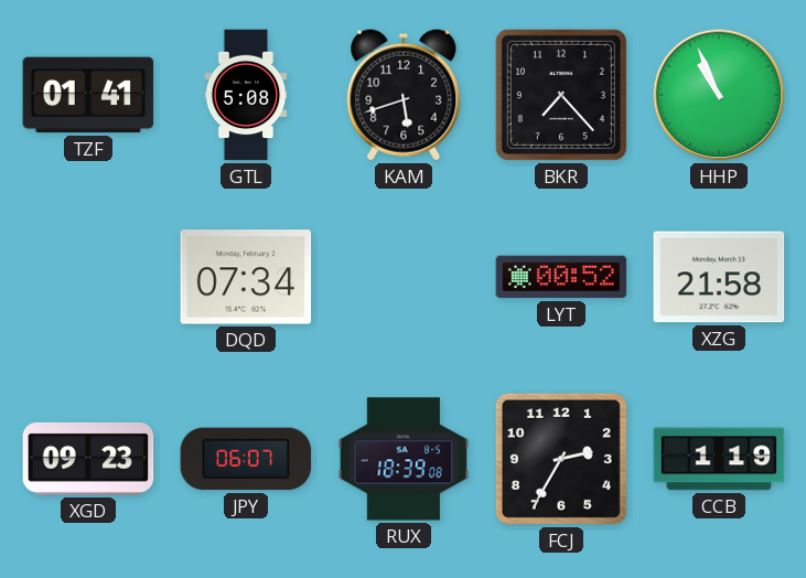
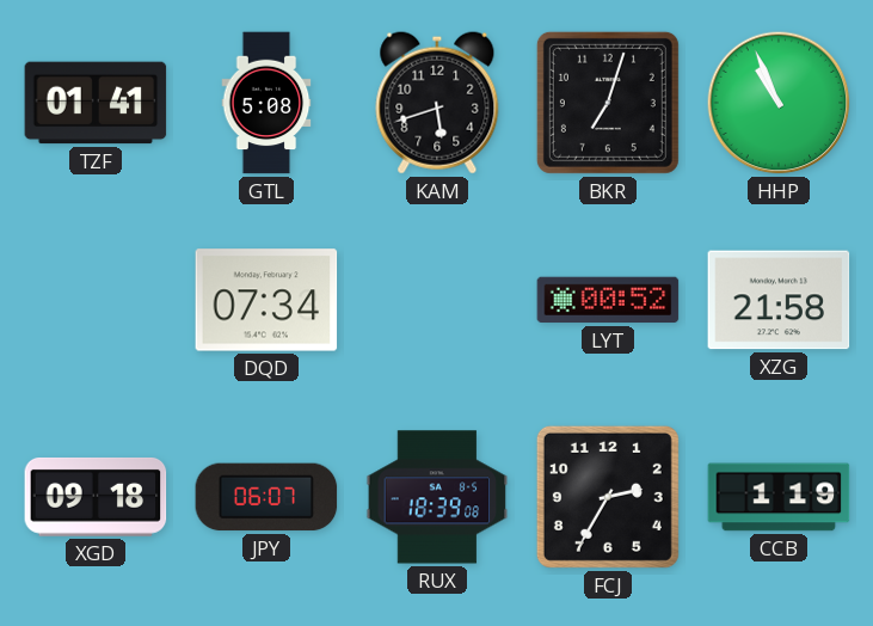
BKR: 7:23 -> 7:03 (608, 103)
XGD: 09:23 -> 09:18 (96, 497)
